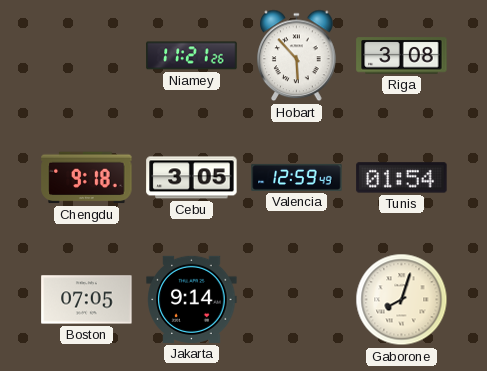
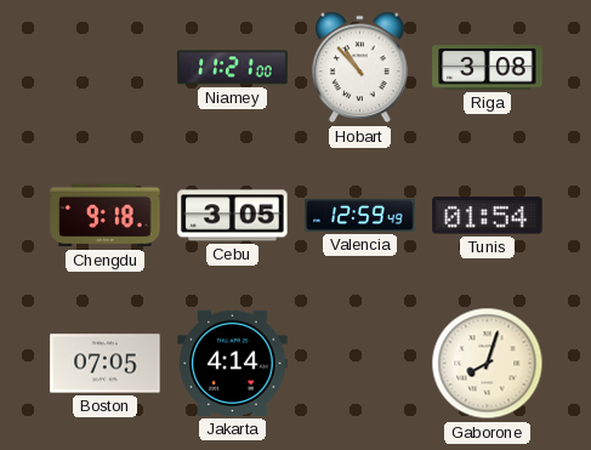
Niamey: 11:21:26 -> 11:21:00 (233, 68)
Hobart: 5:53 -> 10:53 (360, 68)
Jakarta: 9:14 -> 4:14 (233, 363)
